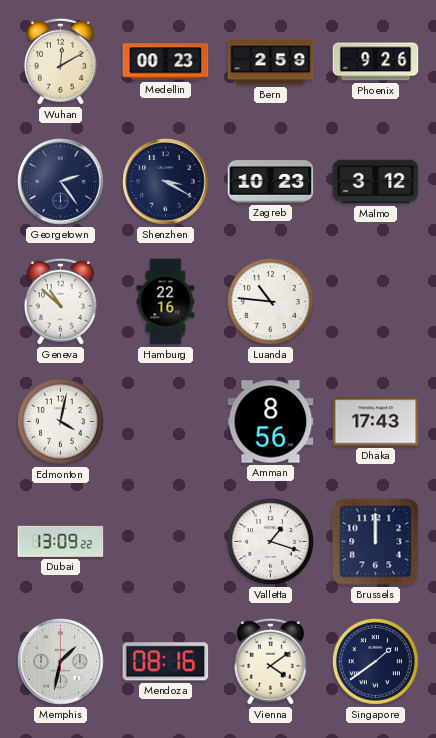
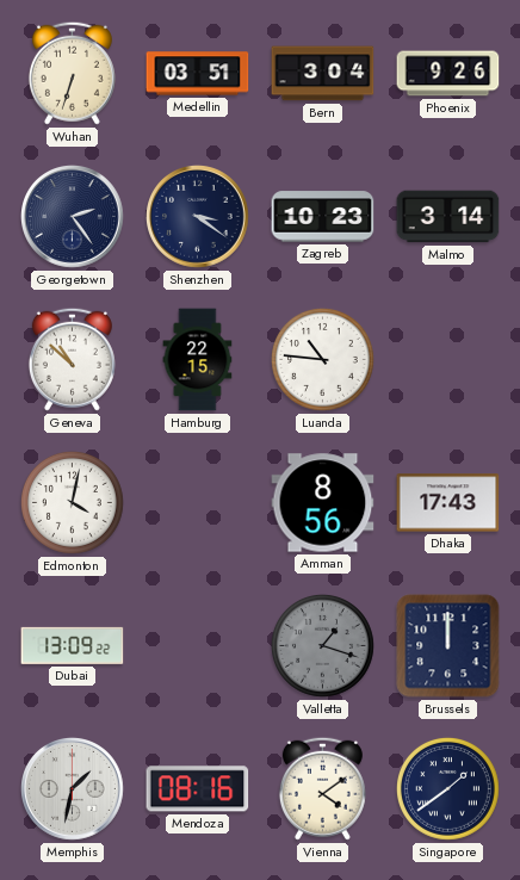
Wuhan: 12:10 -> 6:33 (72, 73)
Medellin: 00:23 -> 03:51 (198, 74)
Bern: 2:59 -> 3:04 (323, 74)
Shenzhen: 3:20 -> 3:21 (198, 217)
Malmo: 3:12 -> 3:14 (448, 217)
Hamburg: 22:16 -> 22:15 (198, 360)
Valletta dial: white -> grey (322, 645)
